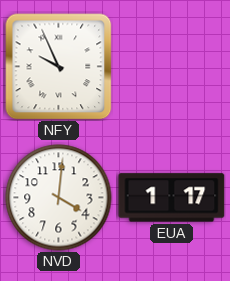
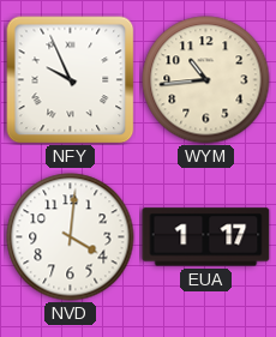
WYM: none -> 10:44 (206, 80)
